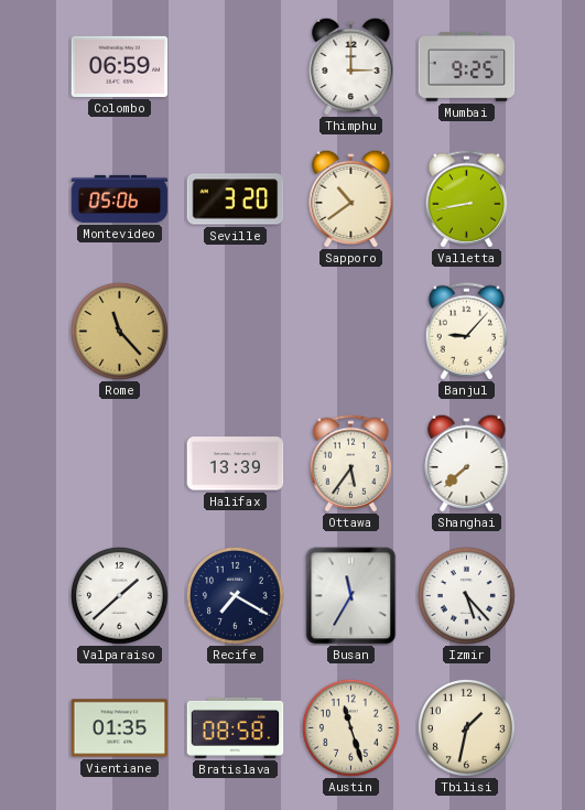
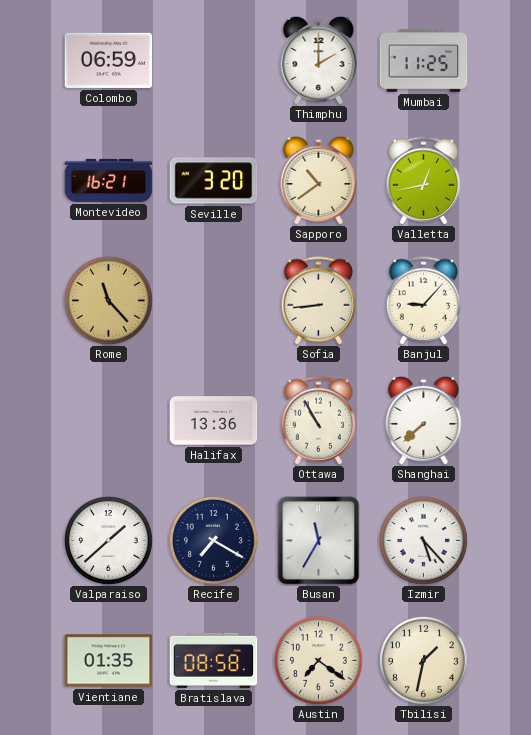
Thimphu: 3:00 -> 2:00 (319, 60)
Mumbai: 9:25 -> 11:25 (424, 61)
Montevideo: 05:06 -> 16:21 (109, 180)
Valletta: 8:43 -> 12:43 (423, 181)
Sofia: none -> 8:44 (318, 301)
Halifax: 13:39 -> 13:36 (214, 421)
Ottawa: 5:36 -> 10:55 (318, 421)
Austin: 11:27 -> 7:21 (318, 660)
